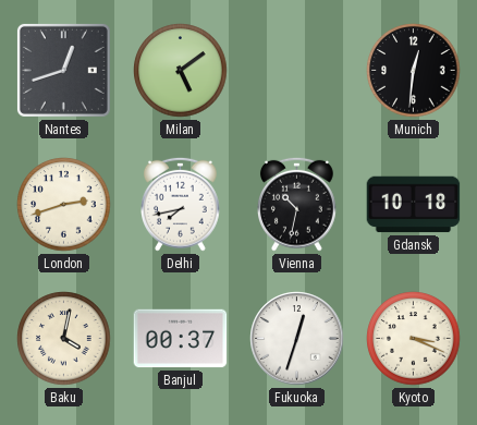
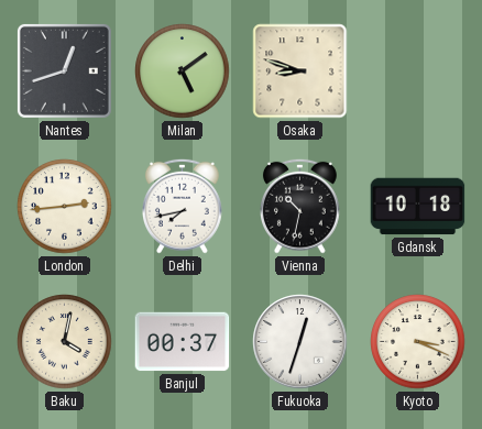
Osaka: none -> 8:48 (300, 71)
Munich: 12:31 -> none (414, 71)
London: 2:42 -> 2:44 (65, 207)
